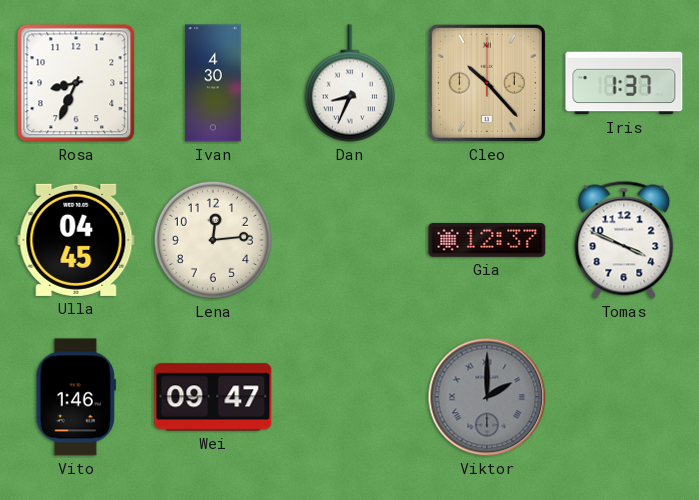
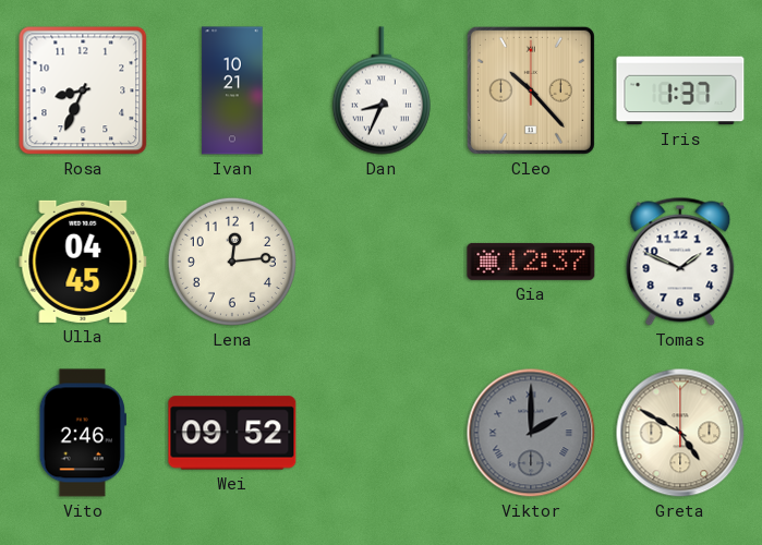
Ivan: 4:30 -> 10:21 (232, 90)
Tomas: 3:49 -> 1:49 (680, 262)
Vito: 1:46 -> 2:46 (82, 433)
Wei: 09:47 -> 09:52 (232, 433)
Greta: none -> 4:50 (680, 433)
